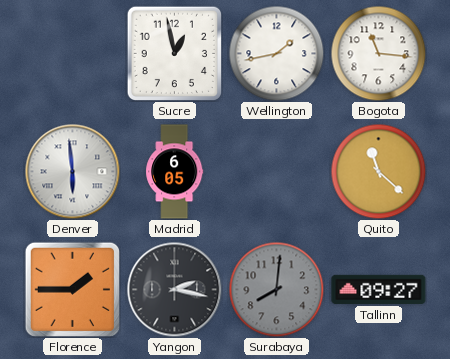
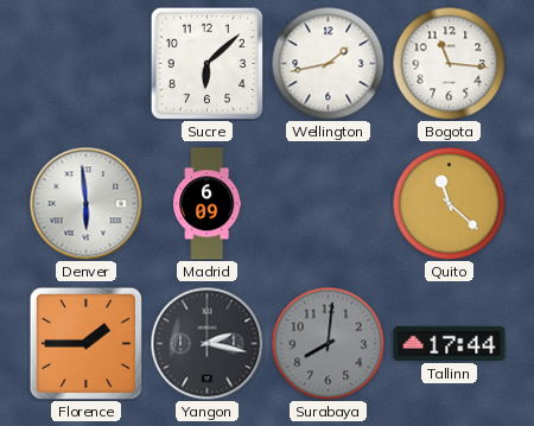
Sucre: 12:58 -> 6:08 (206, 63)
Madrid: 6:05 -> 6:09 (208, 204)
Tallinn: 09:27 -> 17:44 (450, 343)
